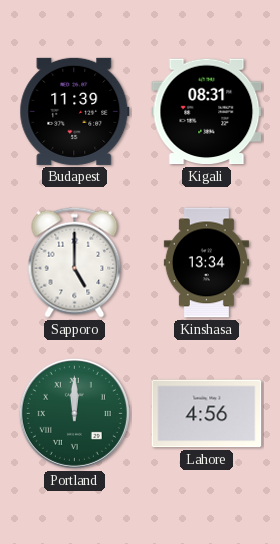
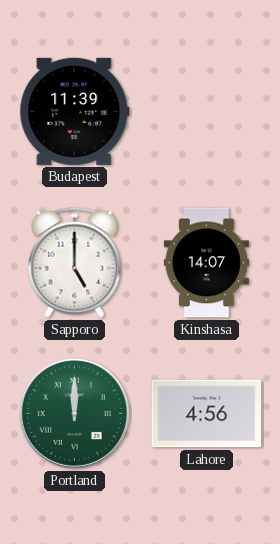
Kigali: 08:31 -> none (207, 112)
Kinshasa: 13:34 -> 14:07 (206, 263)
